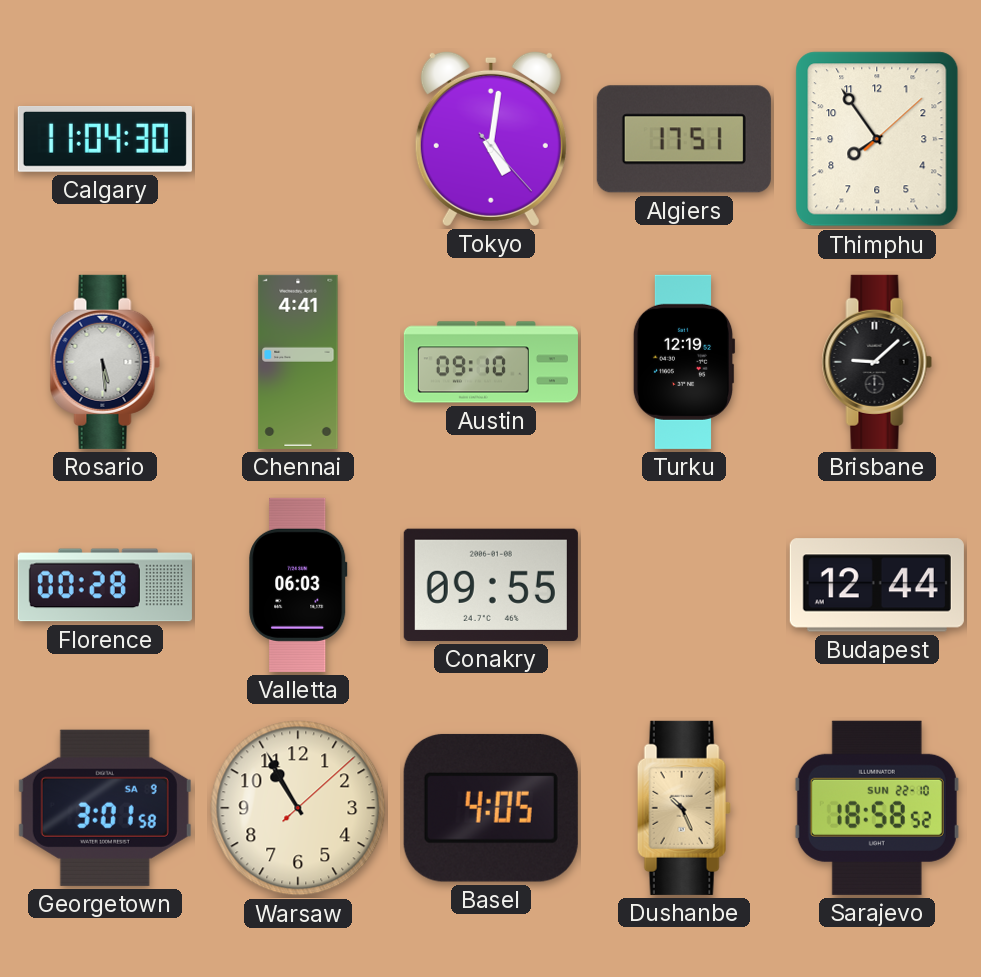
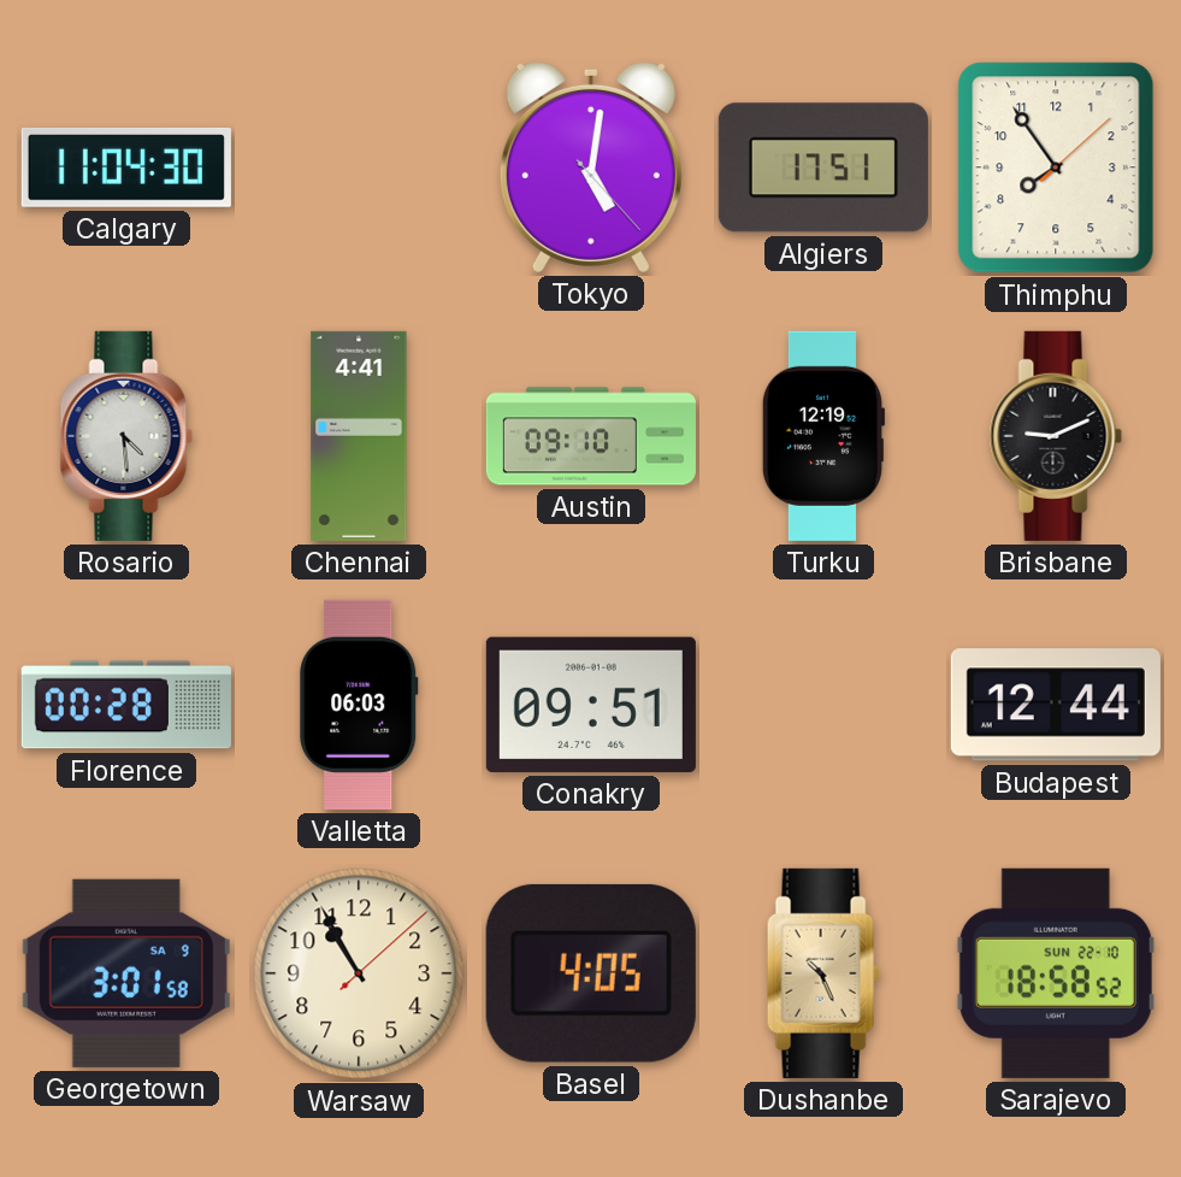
Rosario: 5:29 -> 4:29 (126, 436)
Brisbane: 9:08 -> 9:11 (1056, 436)
Conakry: 09:55 -> 09:51 (591, 705)
